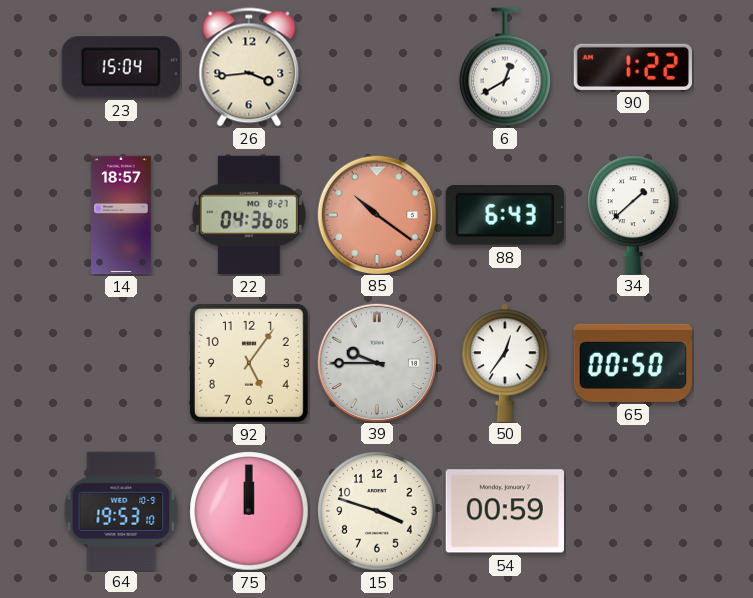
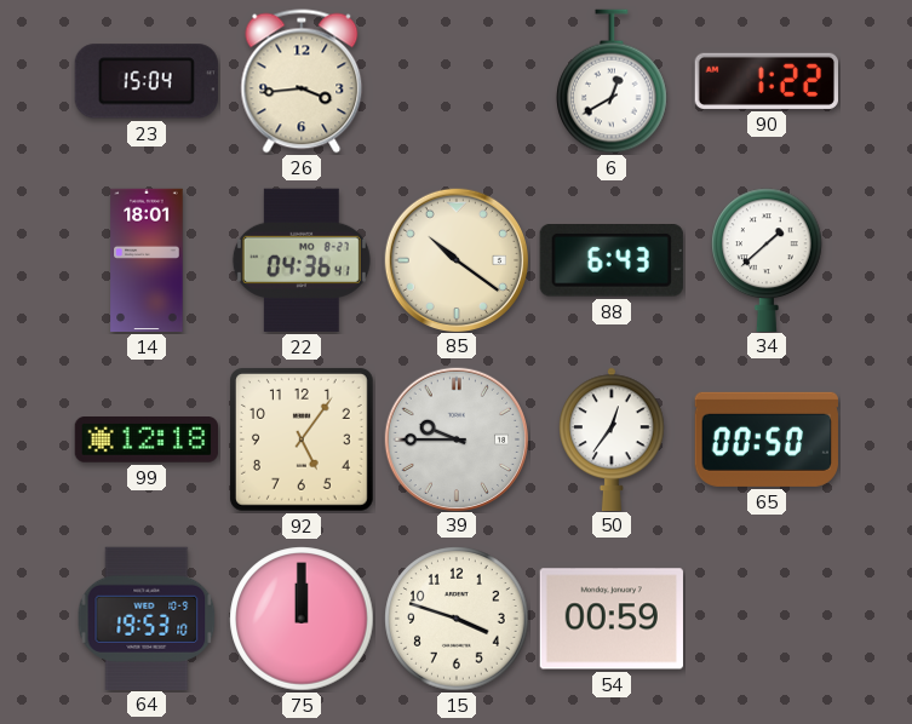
14: 18:57 -> 18:01 (147, 260)
22: 04:36:05 -> 04:36:41 (302, 260)
85 dial: salmon -> cream (455, 259)
99: none -> 12:18 (145, 439)
